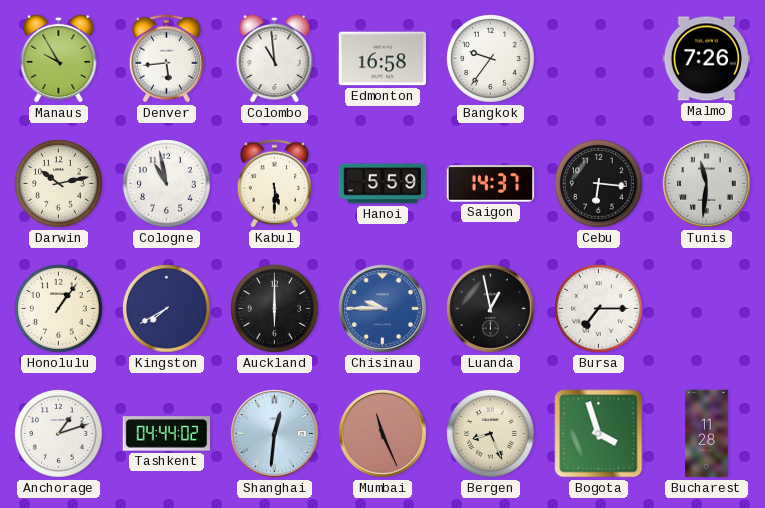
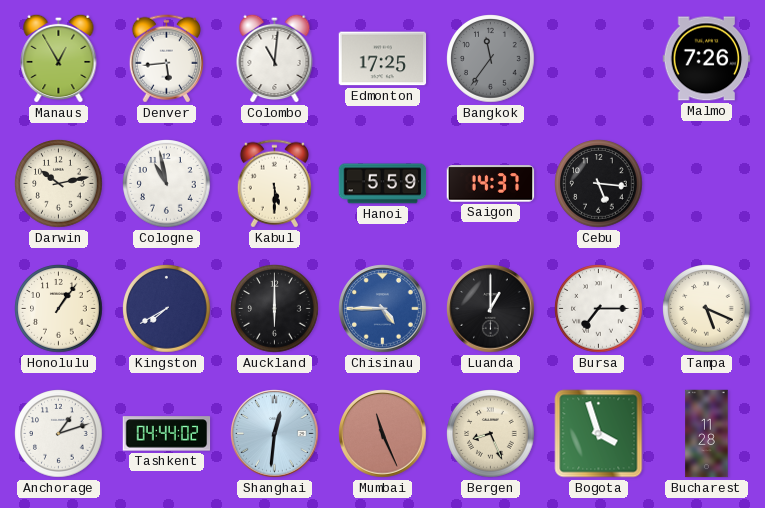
Manaus: 9:55 -> 12:55 (59, 58)
Colombo: 10:59 -> 11:01 (275, 58)
Edmonton: 16:58 -> 17:25 (383, 59)
Bangkok: 9:36 -> 11:36 (491, 59)
Bangkok dial: white -> grey (491, 59)
Cebu: 6:16 -> 5:16 (599, 184)
Tunis: 11:31 -> none (707, 184)
Chisinau: 9:45 -> 4:45 (383, 309)
Luanda: 12:58 -> 1:00 (491, 309)
Tampa: none -> 5:19 (707, 309)
